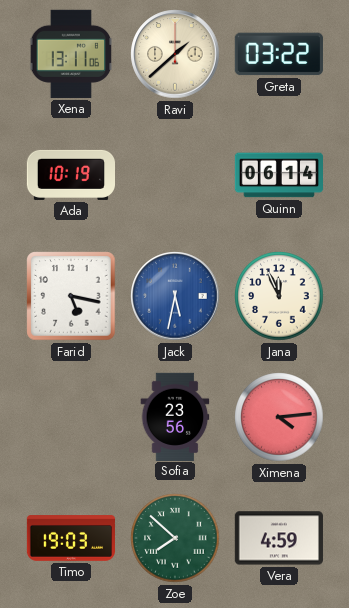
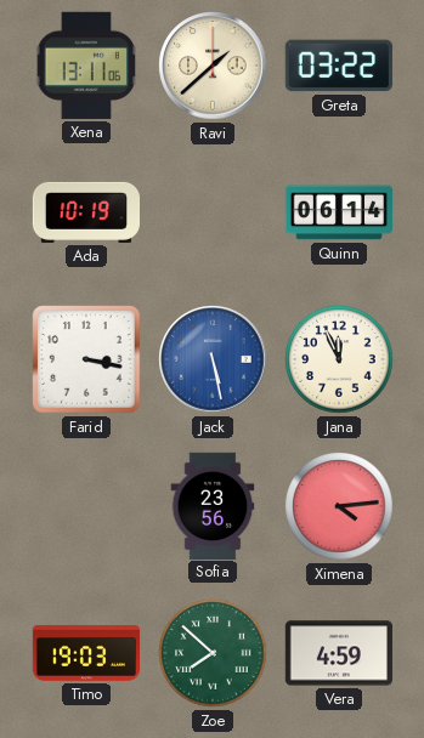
Farid: 5:17 -> 3:17 (86, 359)
Jack: 5:32 -> 5:28 (213, 359)
